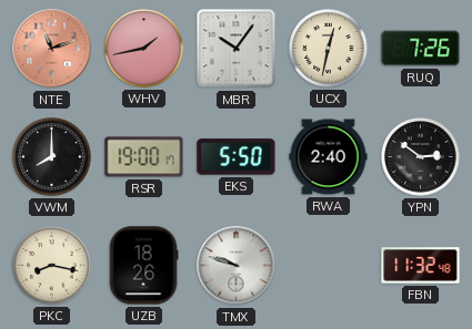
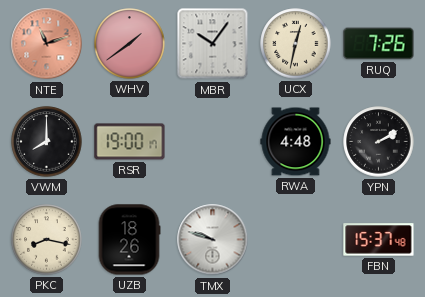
WHV: 1:43 -> 1:39 (130, 44)
EKS: 5:50 -> none (237, 157)
RWA: 2:40 -> 4:48 (296, 142)
YPN: 2:51 -> 2:10 (379, 142)
FBN: 11:32 -> 15:37 (379, 240)
